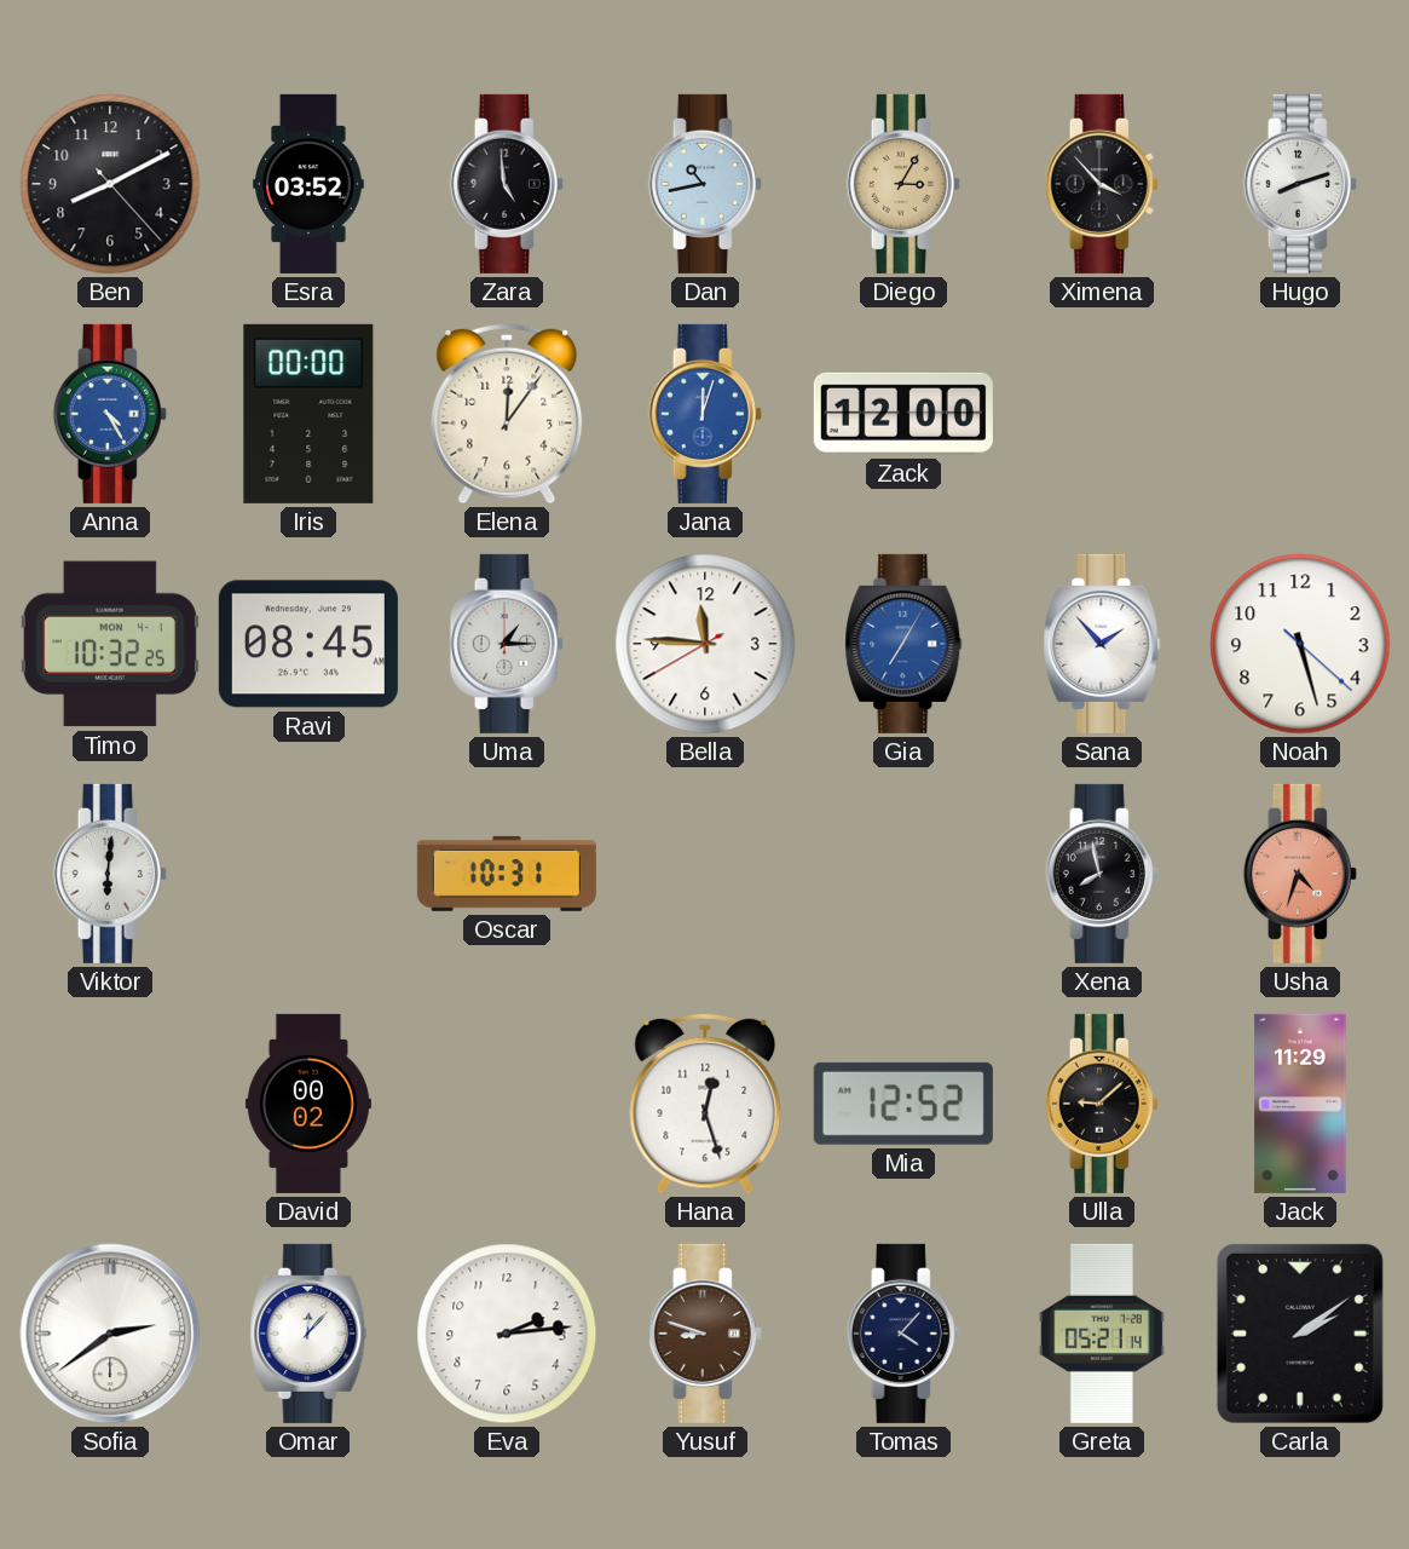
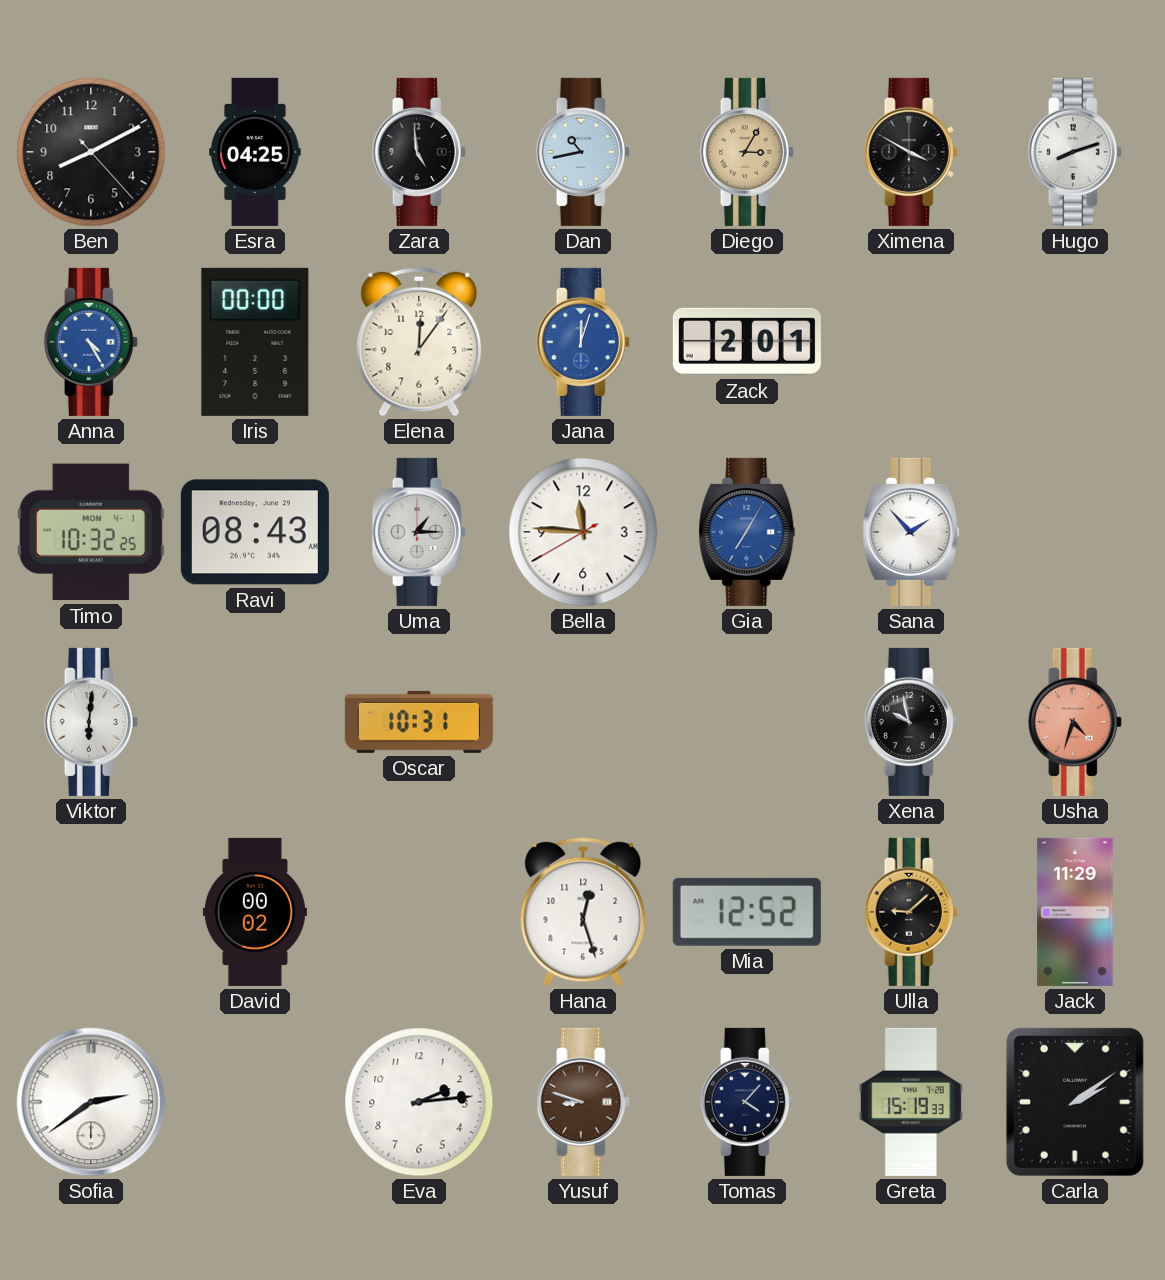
Esra: 03:52 -> 04:25 (255, 152)
Ximena: 3:53 -> 3:50 (911, 152)
Zack: 12:00 -> 2:01 (747, 342)
Ravi: 08:45 -> 08:43 (255, 532)
Noah: 5:27 -> none (1300, 644)
Xena: 7:58 -> 9:58 (911, 722)
Omar: 12:07 -> none (308, 1334)
Greta: 05:21 -> 15:19 (911, 1102)
